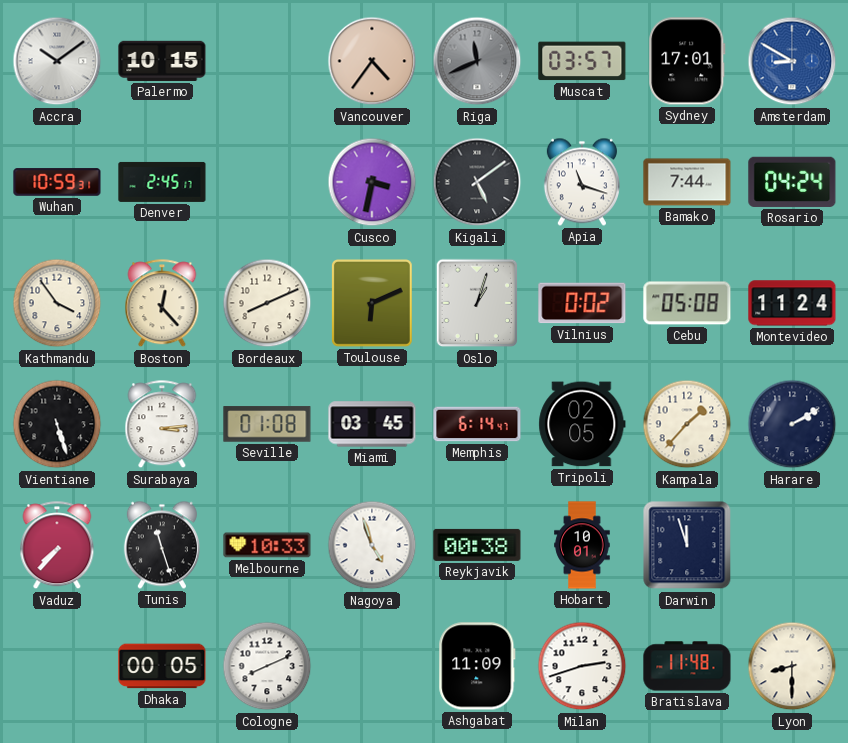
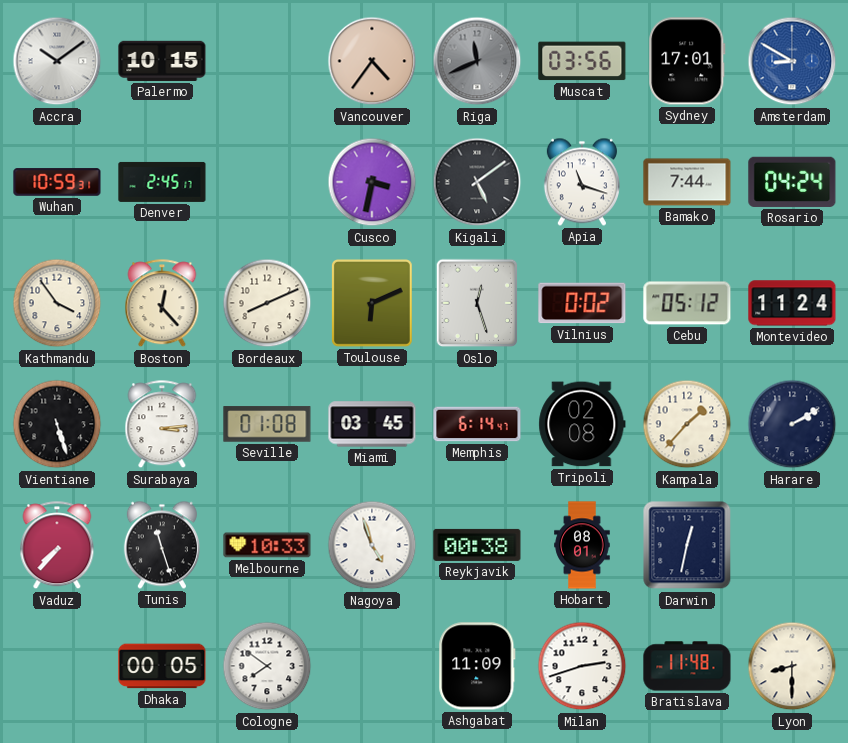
Muscat: 03:57 -> 03:56 (582, 61)
Oslo: 1:03 -> 12:27 (477, 303)
Cebu: 05:08 -> 05:12 (687, 303)
Tripoli: 02:05 -> 02:08 (582, 424)
Hobart: 10:01 -> 08:01 (582, 545)
Darwin: 11:57 -> 12:32 (687, 545)
Cologne: 8:11 -> 7:51 (267, 666)
